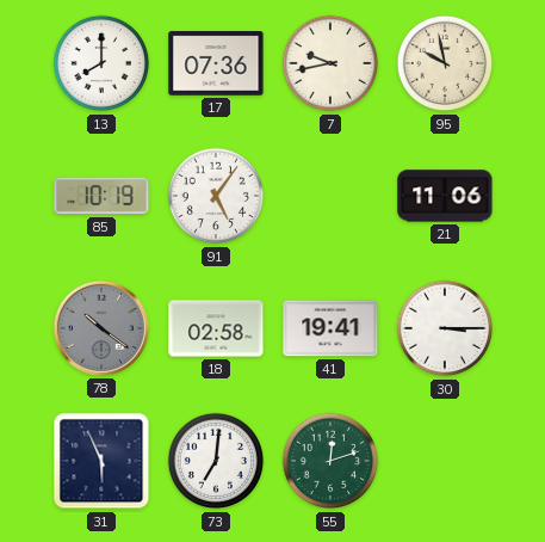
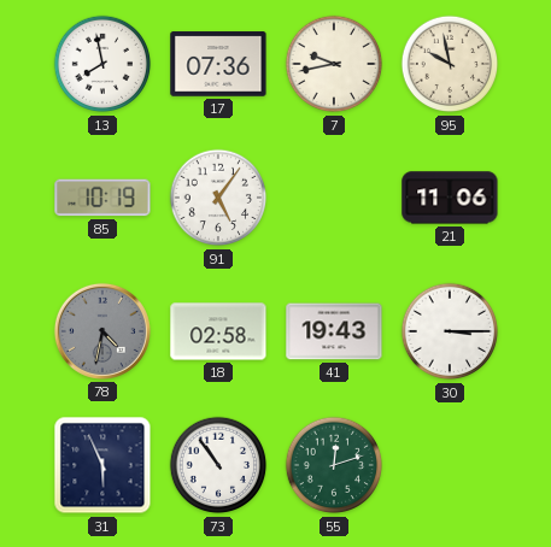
13: 8:00 -> 7:58 (102, 64)
78: 10:21 -> 4:32 (102, 331)
41: 19:41 -> 19:43 (334, 331)
73: 7:01 -> 10:54 (218, 465)
